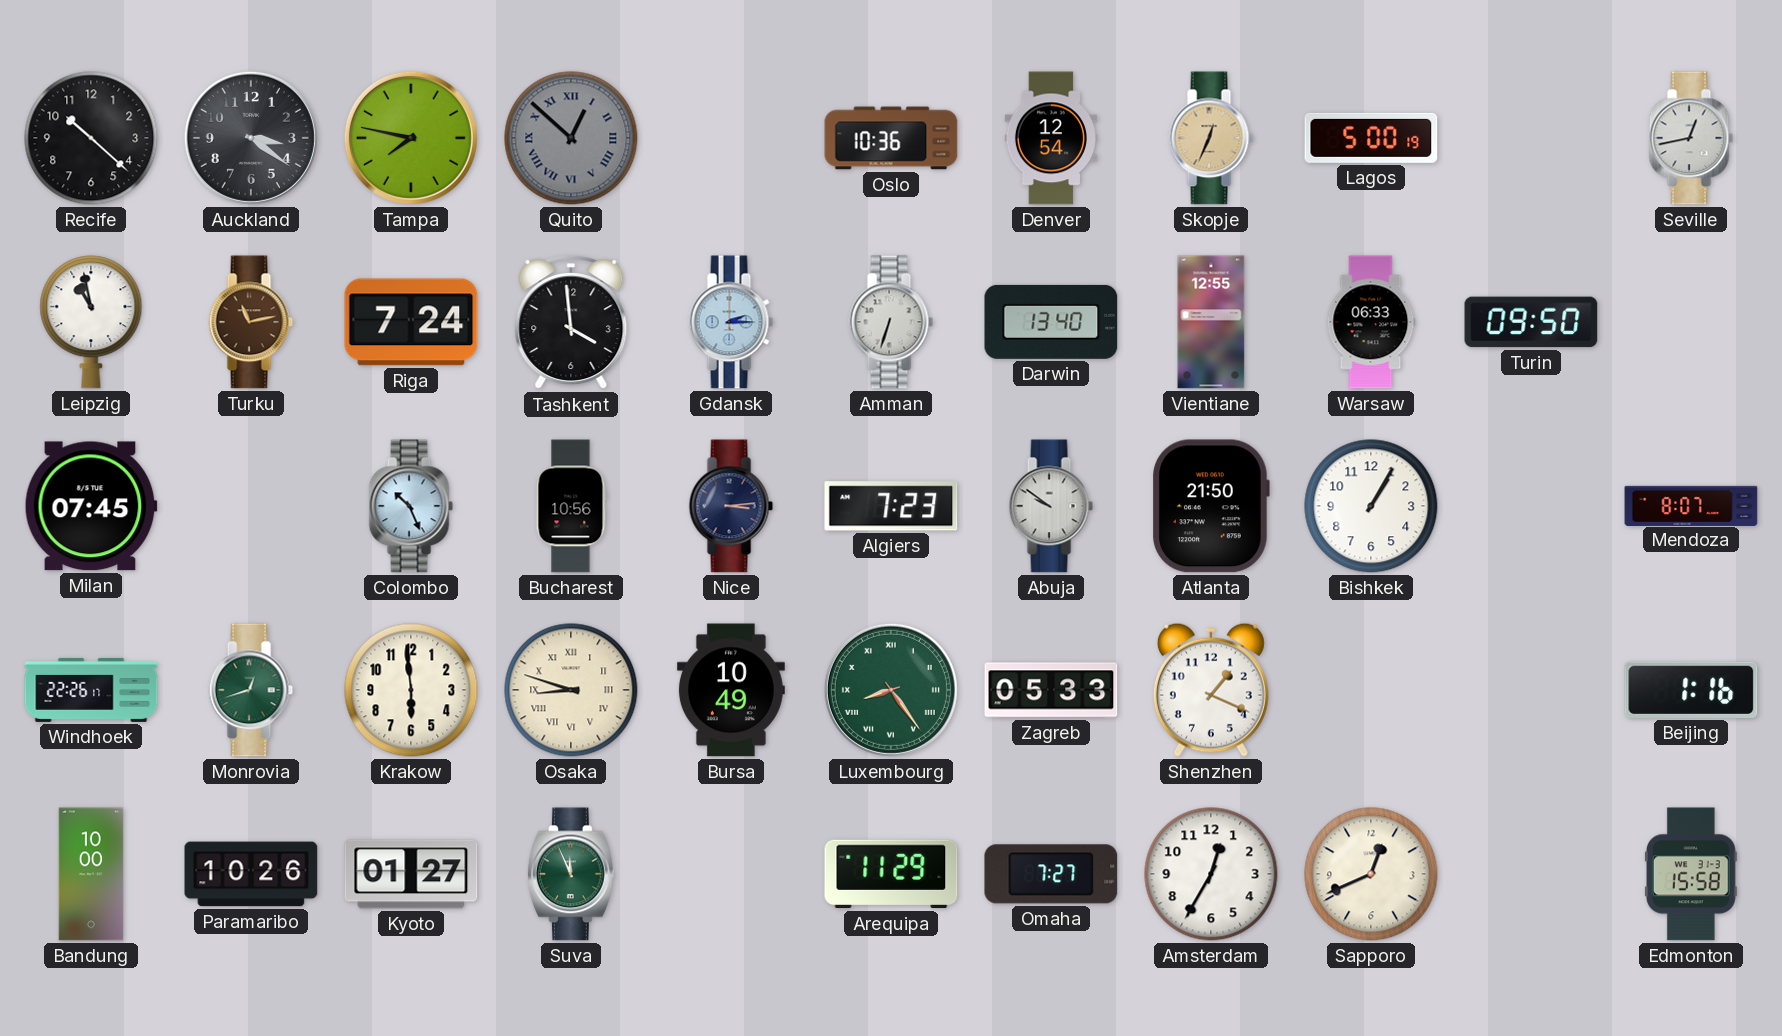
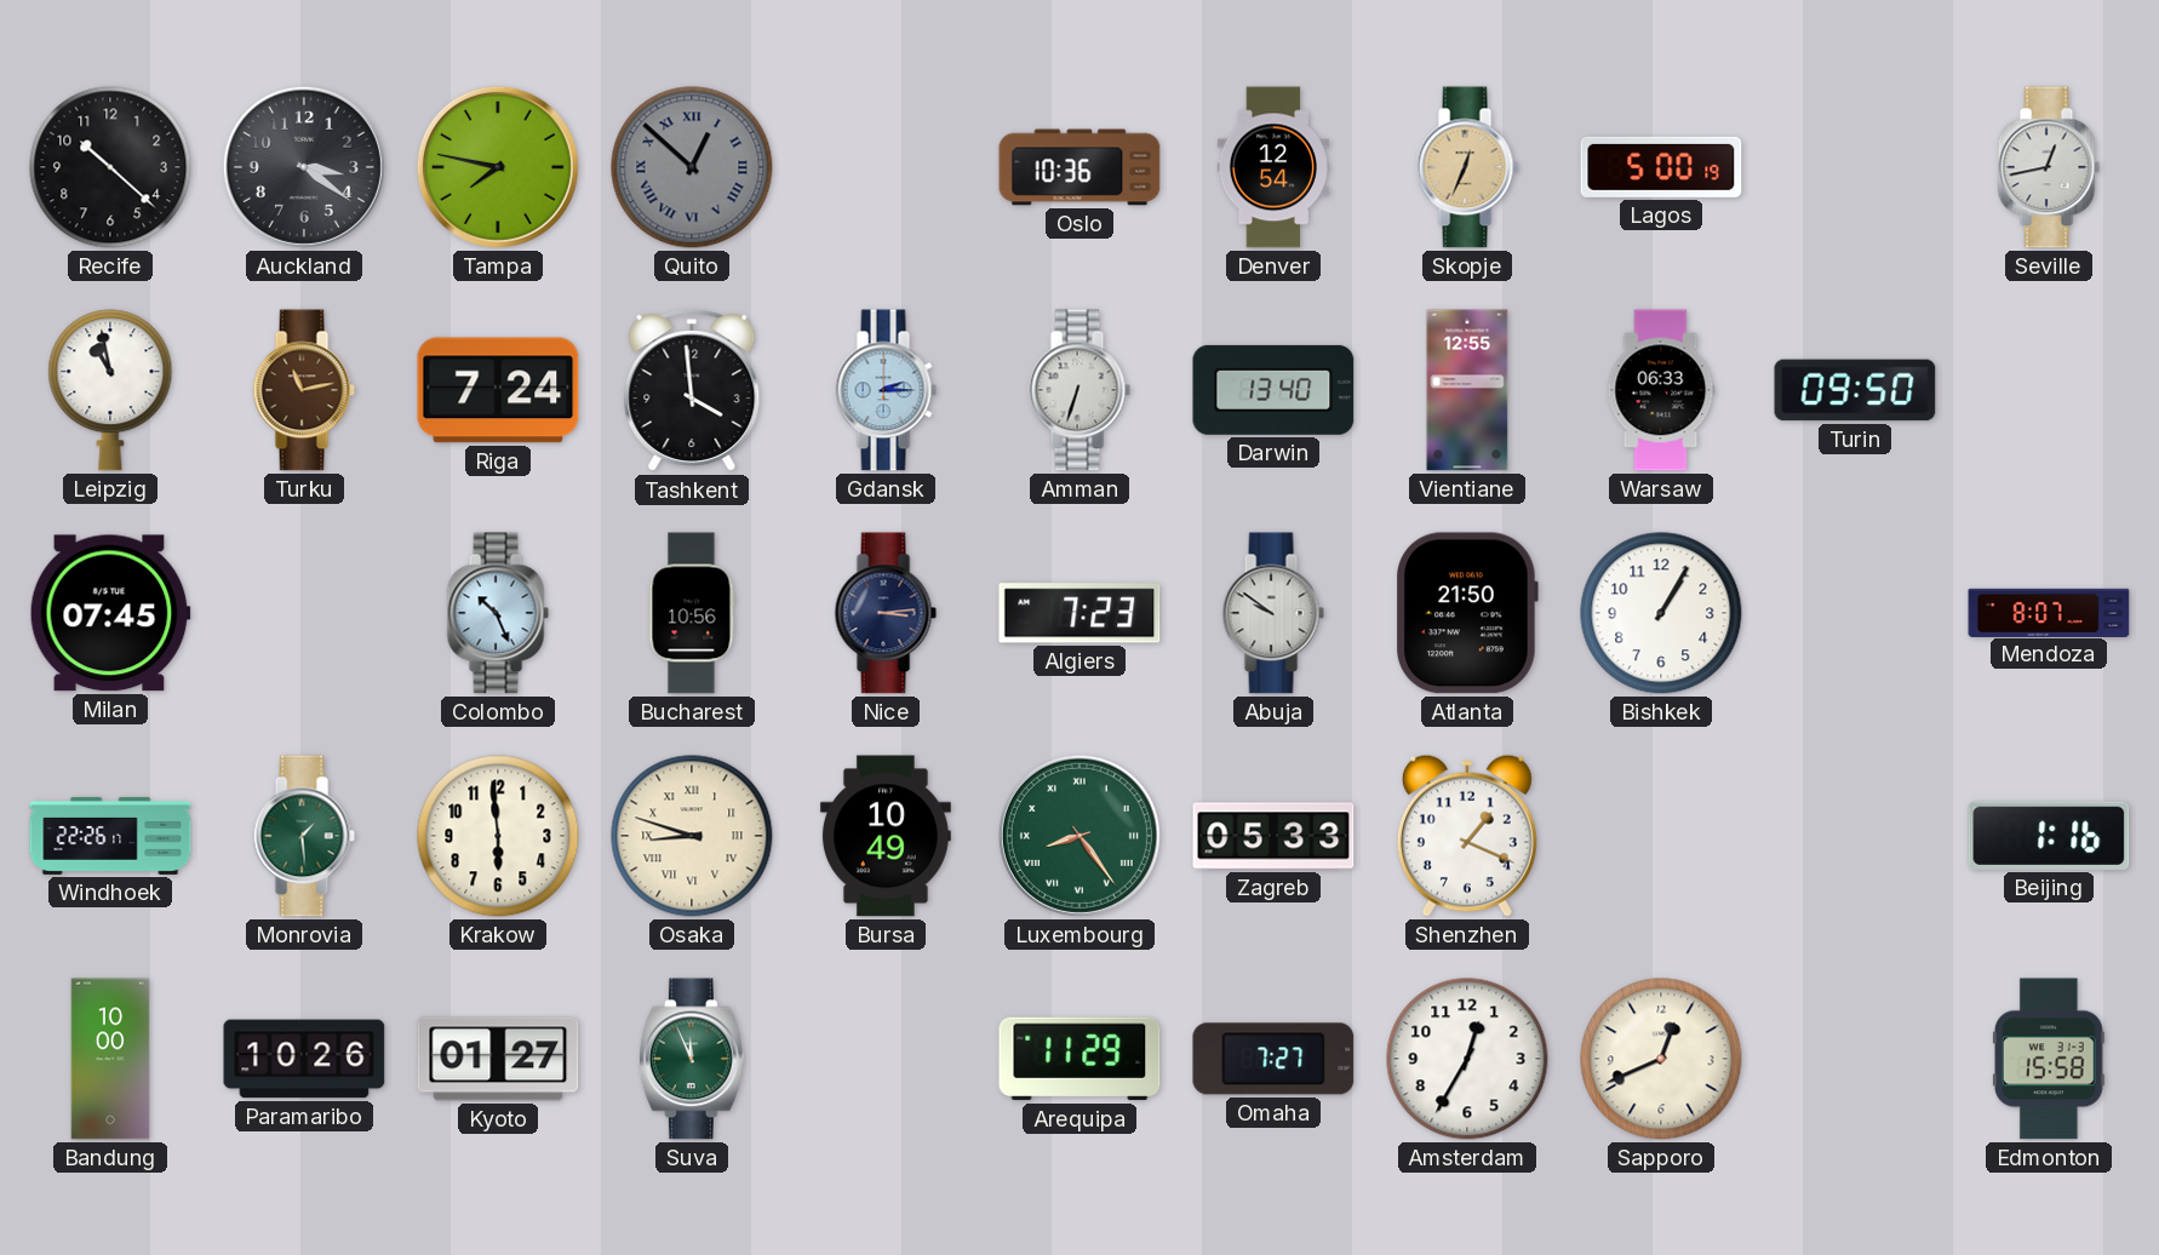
Monrovia: 12:42 -> 1:29 (304, 836)
